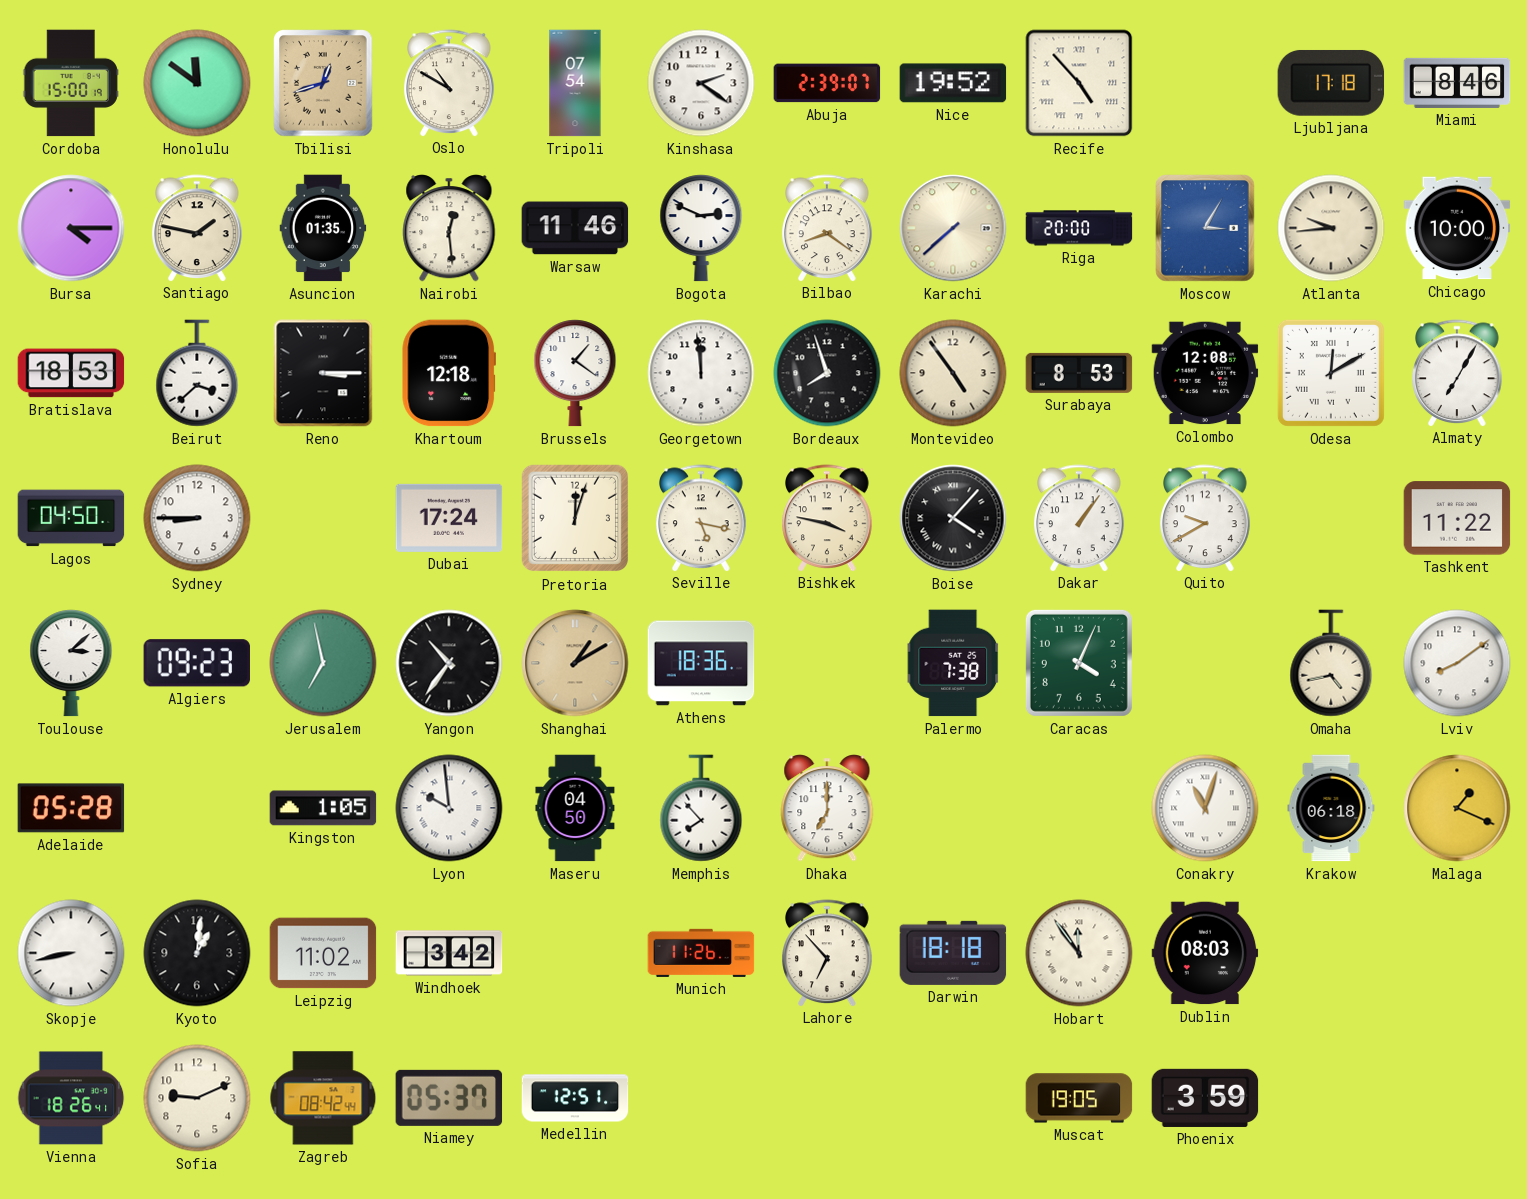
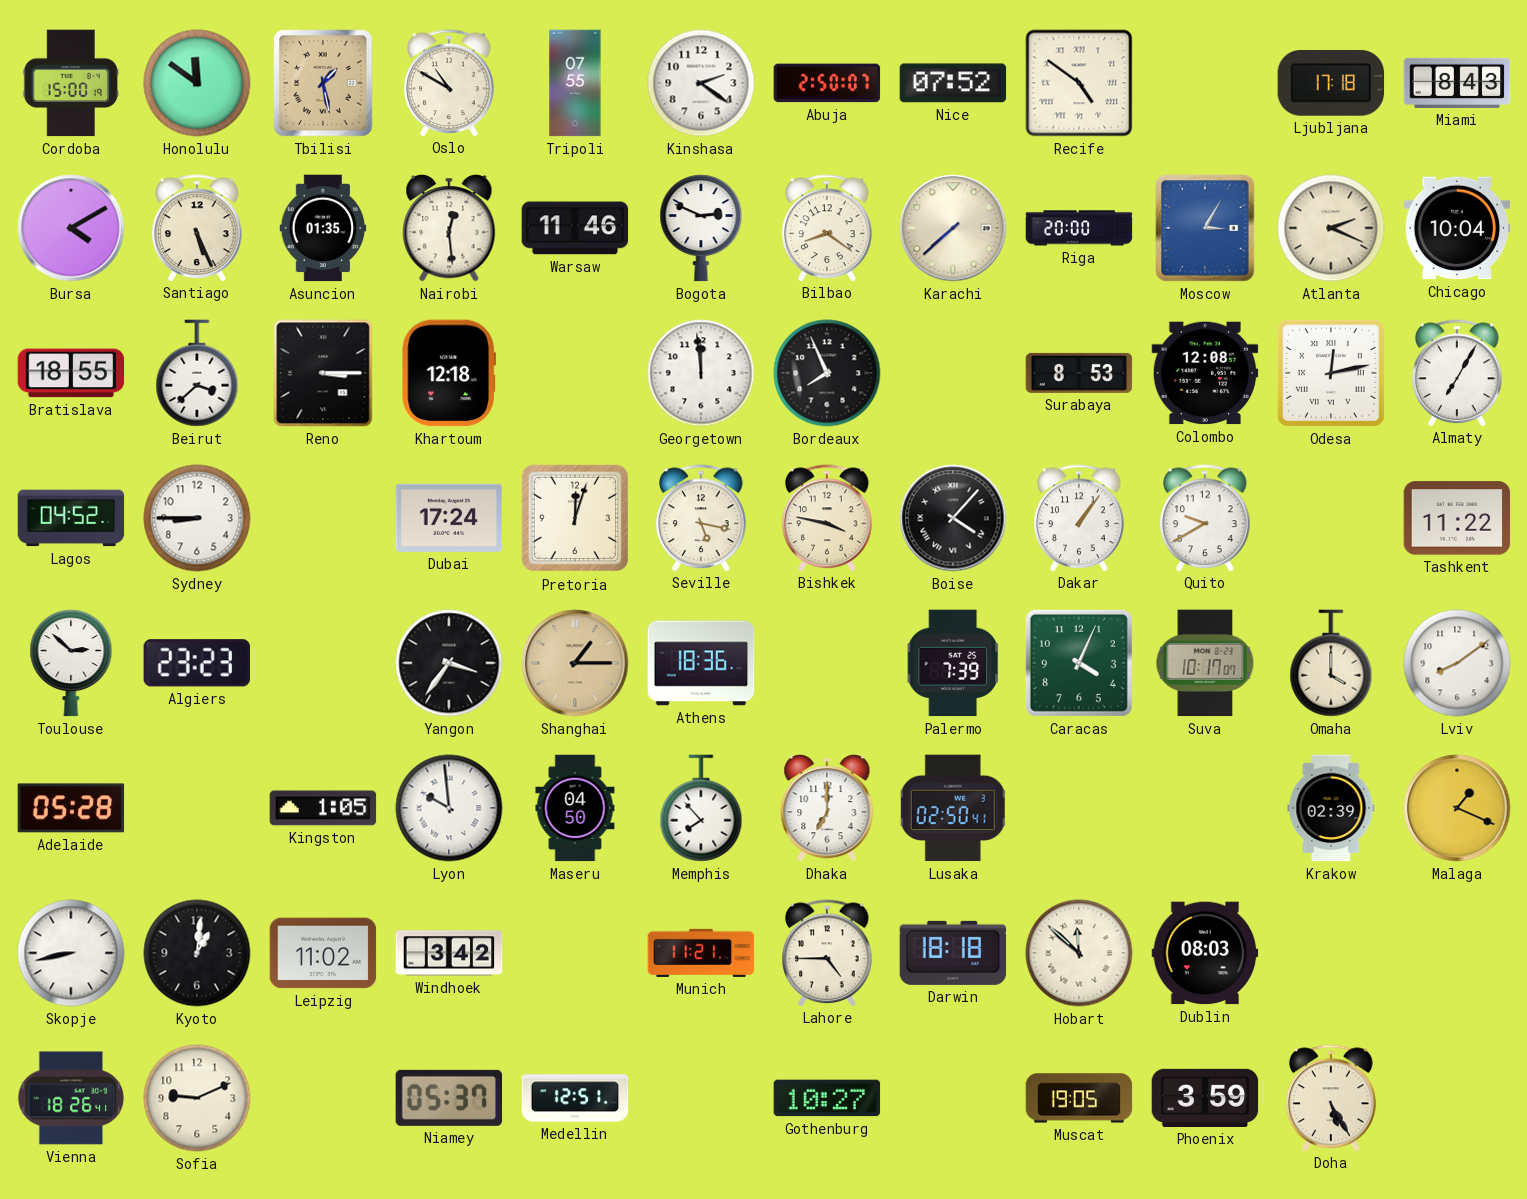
Tbilisi: 12:42 -> 1:28 (323, 83)
Tripoli: 07:54 -> 07:55 (575, 83)
Abuja: 2:39 -> 2:50 (827, 83)
Nice: 19:52 -> 07:52 (953, 83)
Recife: 4:53 -> 4:51 (1079, 83)
Miami: 8:46 -> 8:43 (1457, 83)
Bursa: 4:15 -> 4:10 (71, 228)
Santiago: 1:47 -> 5:26 (197, 228)
Atlanta: 9:44 -> 2:19 (1331, 228)
Chicago: 10:00 -> 10:04 (1457, 228)
Bratislava: 18:53 -> 18:55 (71, 373)
Brussels: 1:21 -> none (575, 373)
Bordeaux: 7:57 -> 7:56 (827, 373)
Montevideo: 4:54 -> none (953, 373)
Odesa: 12:10 -> 12:13 (1331, 373)
Lagos: 04:50 -> 04:52 (71, 518)
Toulouse: 3:08 -> 2:52 (71, 663)
Algiers: 09:23 -> 23:23 (197, 663)
Jerusalem: 6:58 -> none (323, 663)
Yangon: 10:36 -> 3:36 (449, 663)
Shanghai: 1:10 -> 1:15 (575, 663)
Palermo: 7:38 -> 7:39 (953, 663)
Suva: none -> 10:17 (1205, 663)
Omaha: 4:43 -> 4:00 (1331, 663)
Lusaka: none -> 02:50 (953, 808)
Conakry: 11:03 -> none (1205, 808)
Krakow: 06:18 -> 02:39 (1331, 808)
Munich: 11:26 -> 11:21 (701, 953)
Lahore: 6:53 -> 4:45 (827, 953)
Hobart: 11:54 -> 11:52 (1079, 953)
Zagreb: 08:42 -> none (323, 1098)
Gothenburg: none -> 10:27 (827, 1098)
Doha: none -> 5:25 (1331, 1098)
